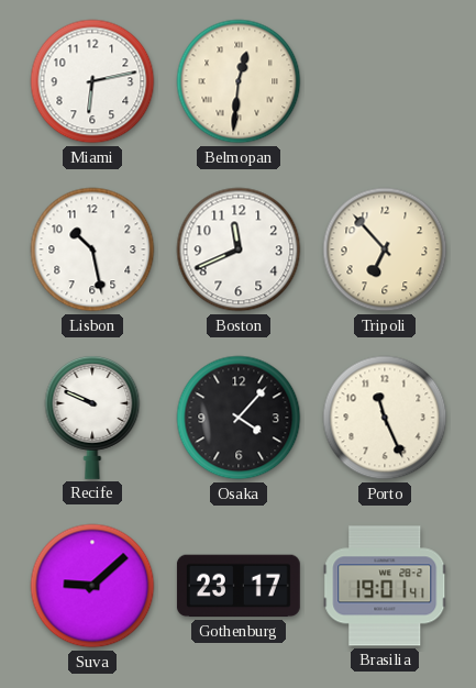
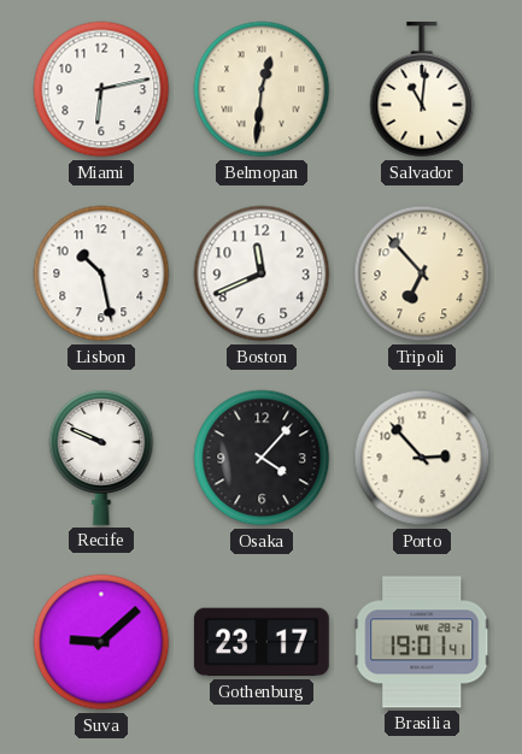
Salvador: none -> 11:01 (422, 89)
Porto: 11:26 -> 2:53 (422, 458)
